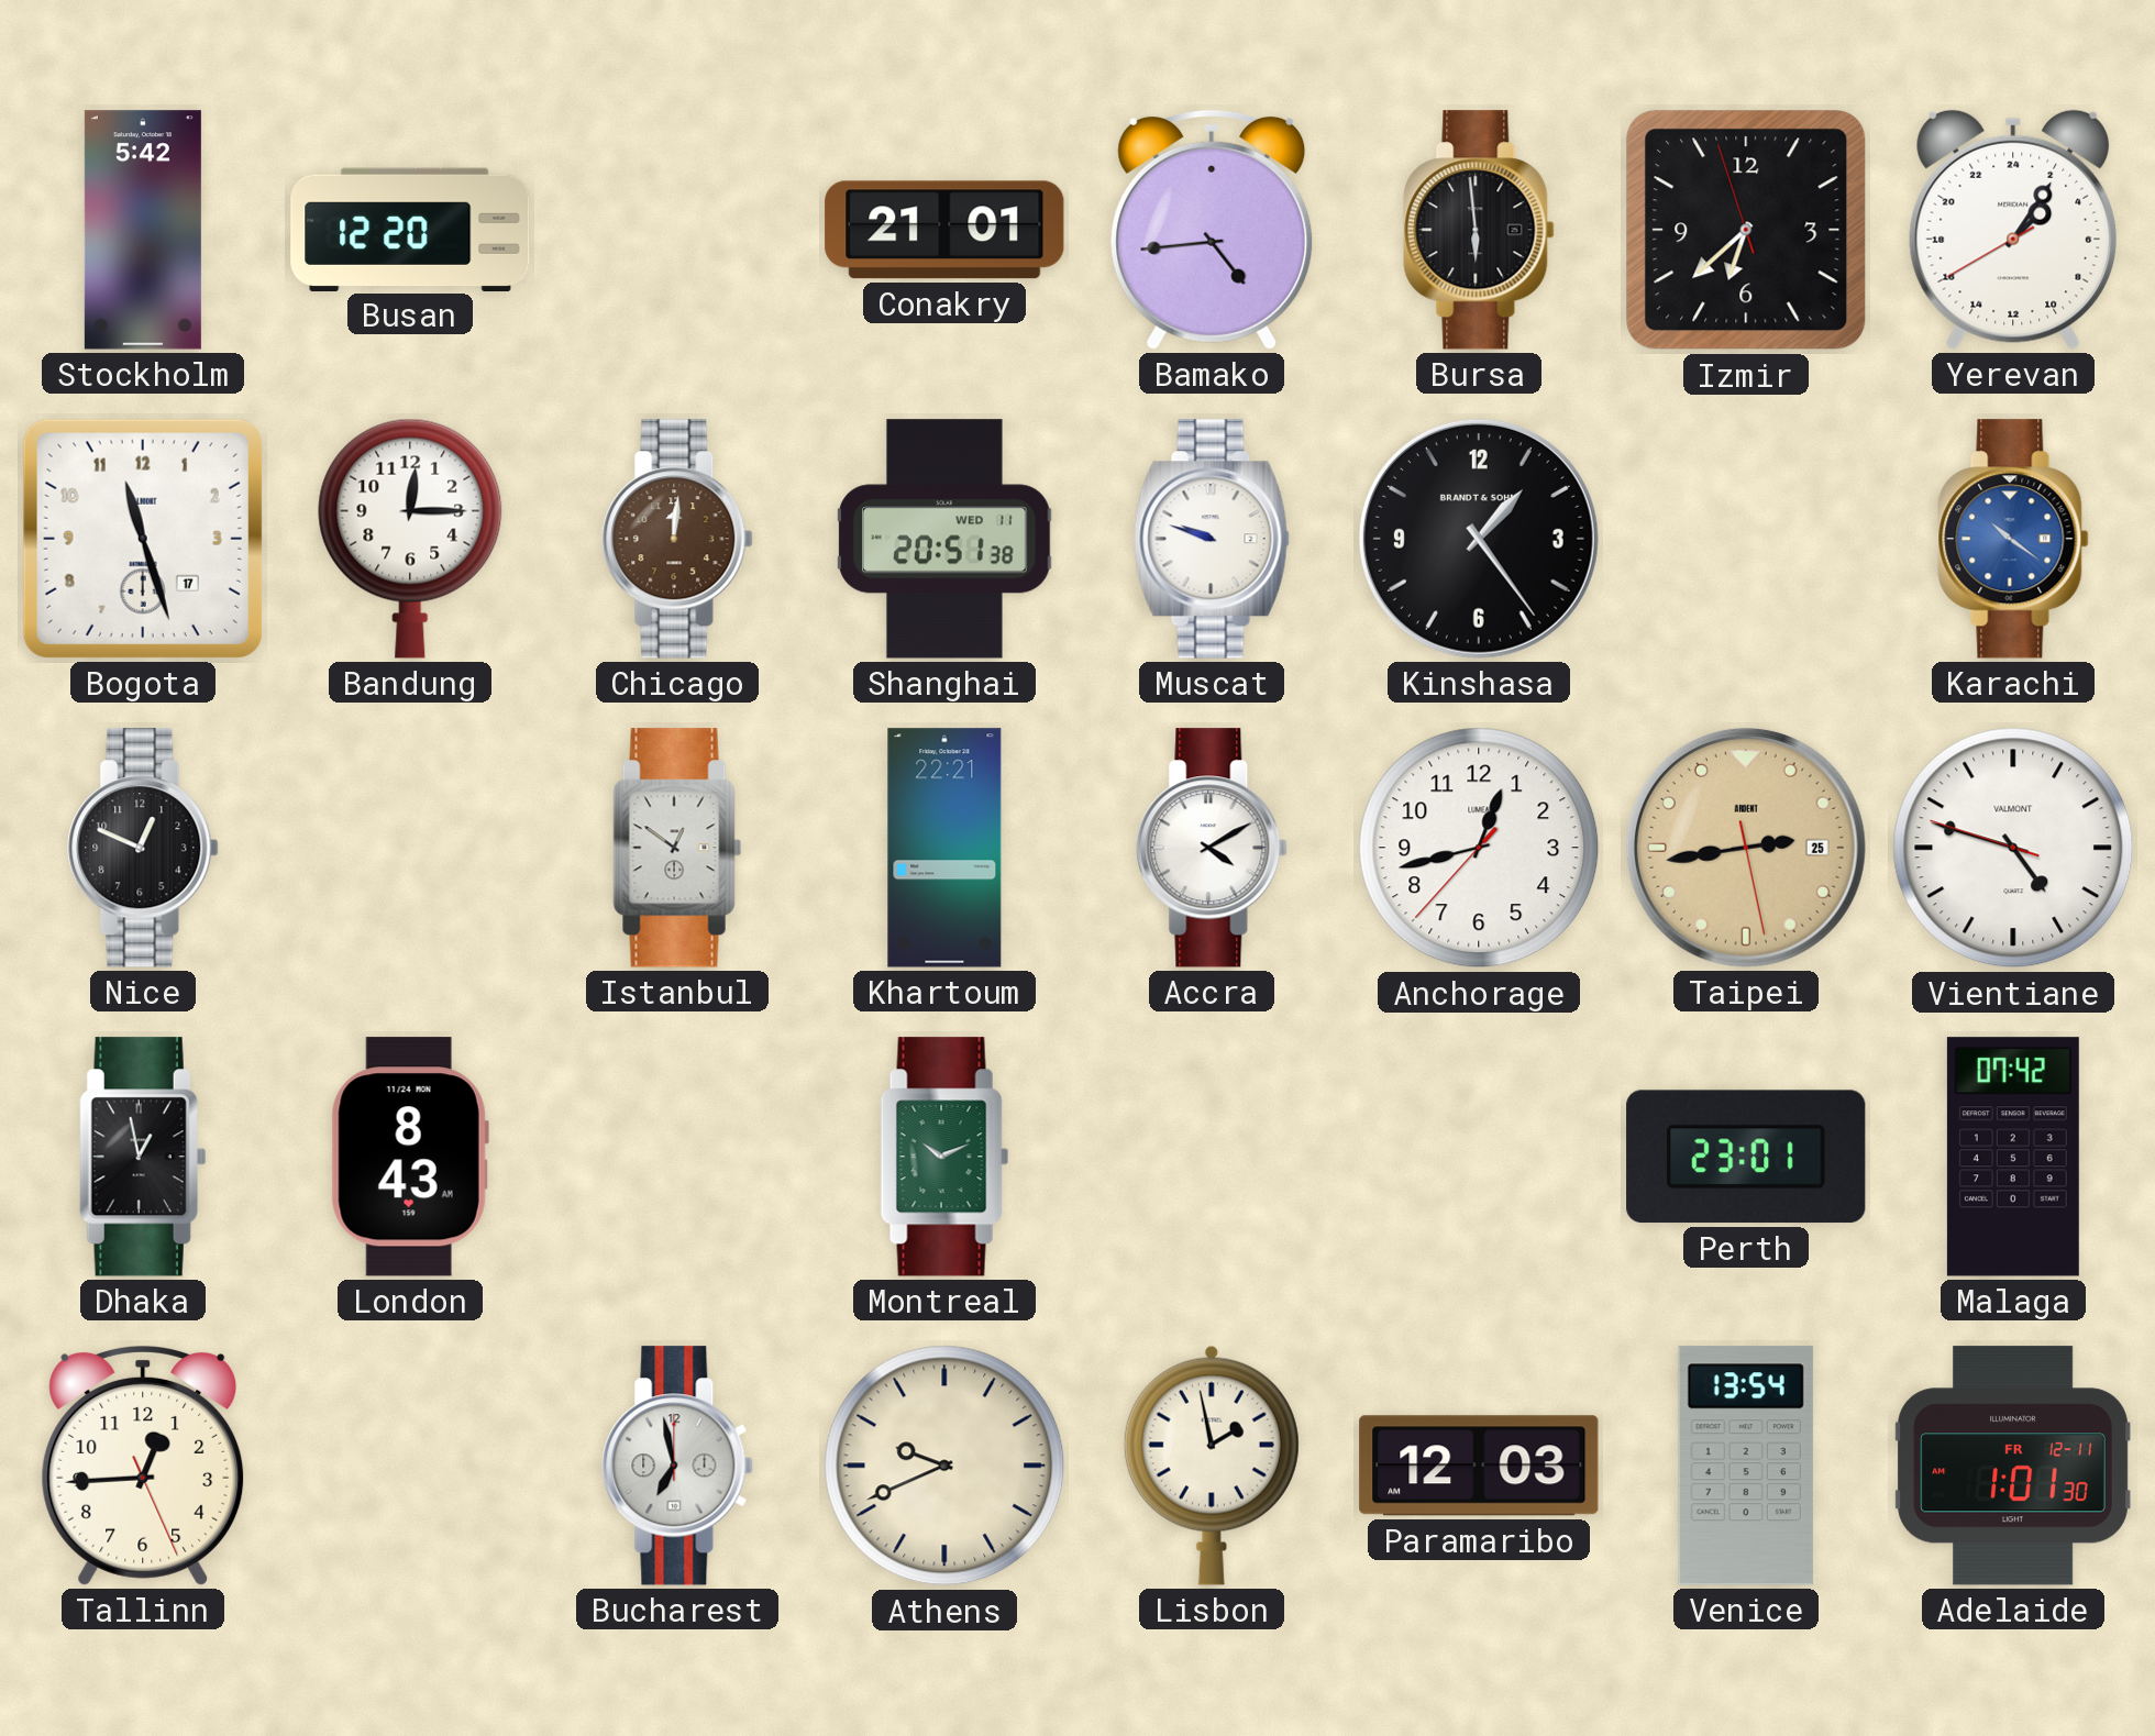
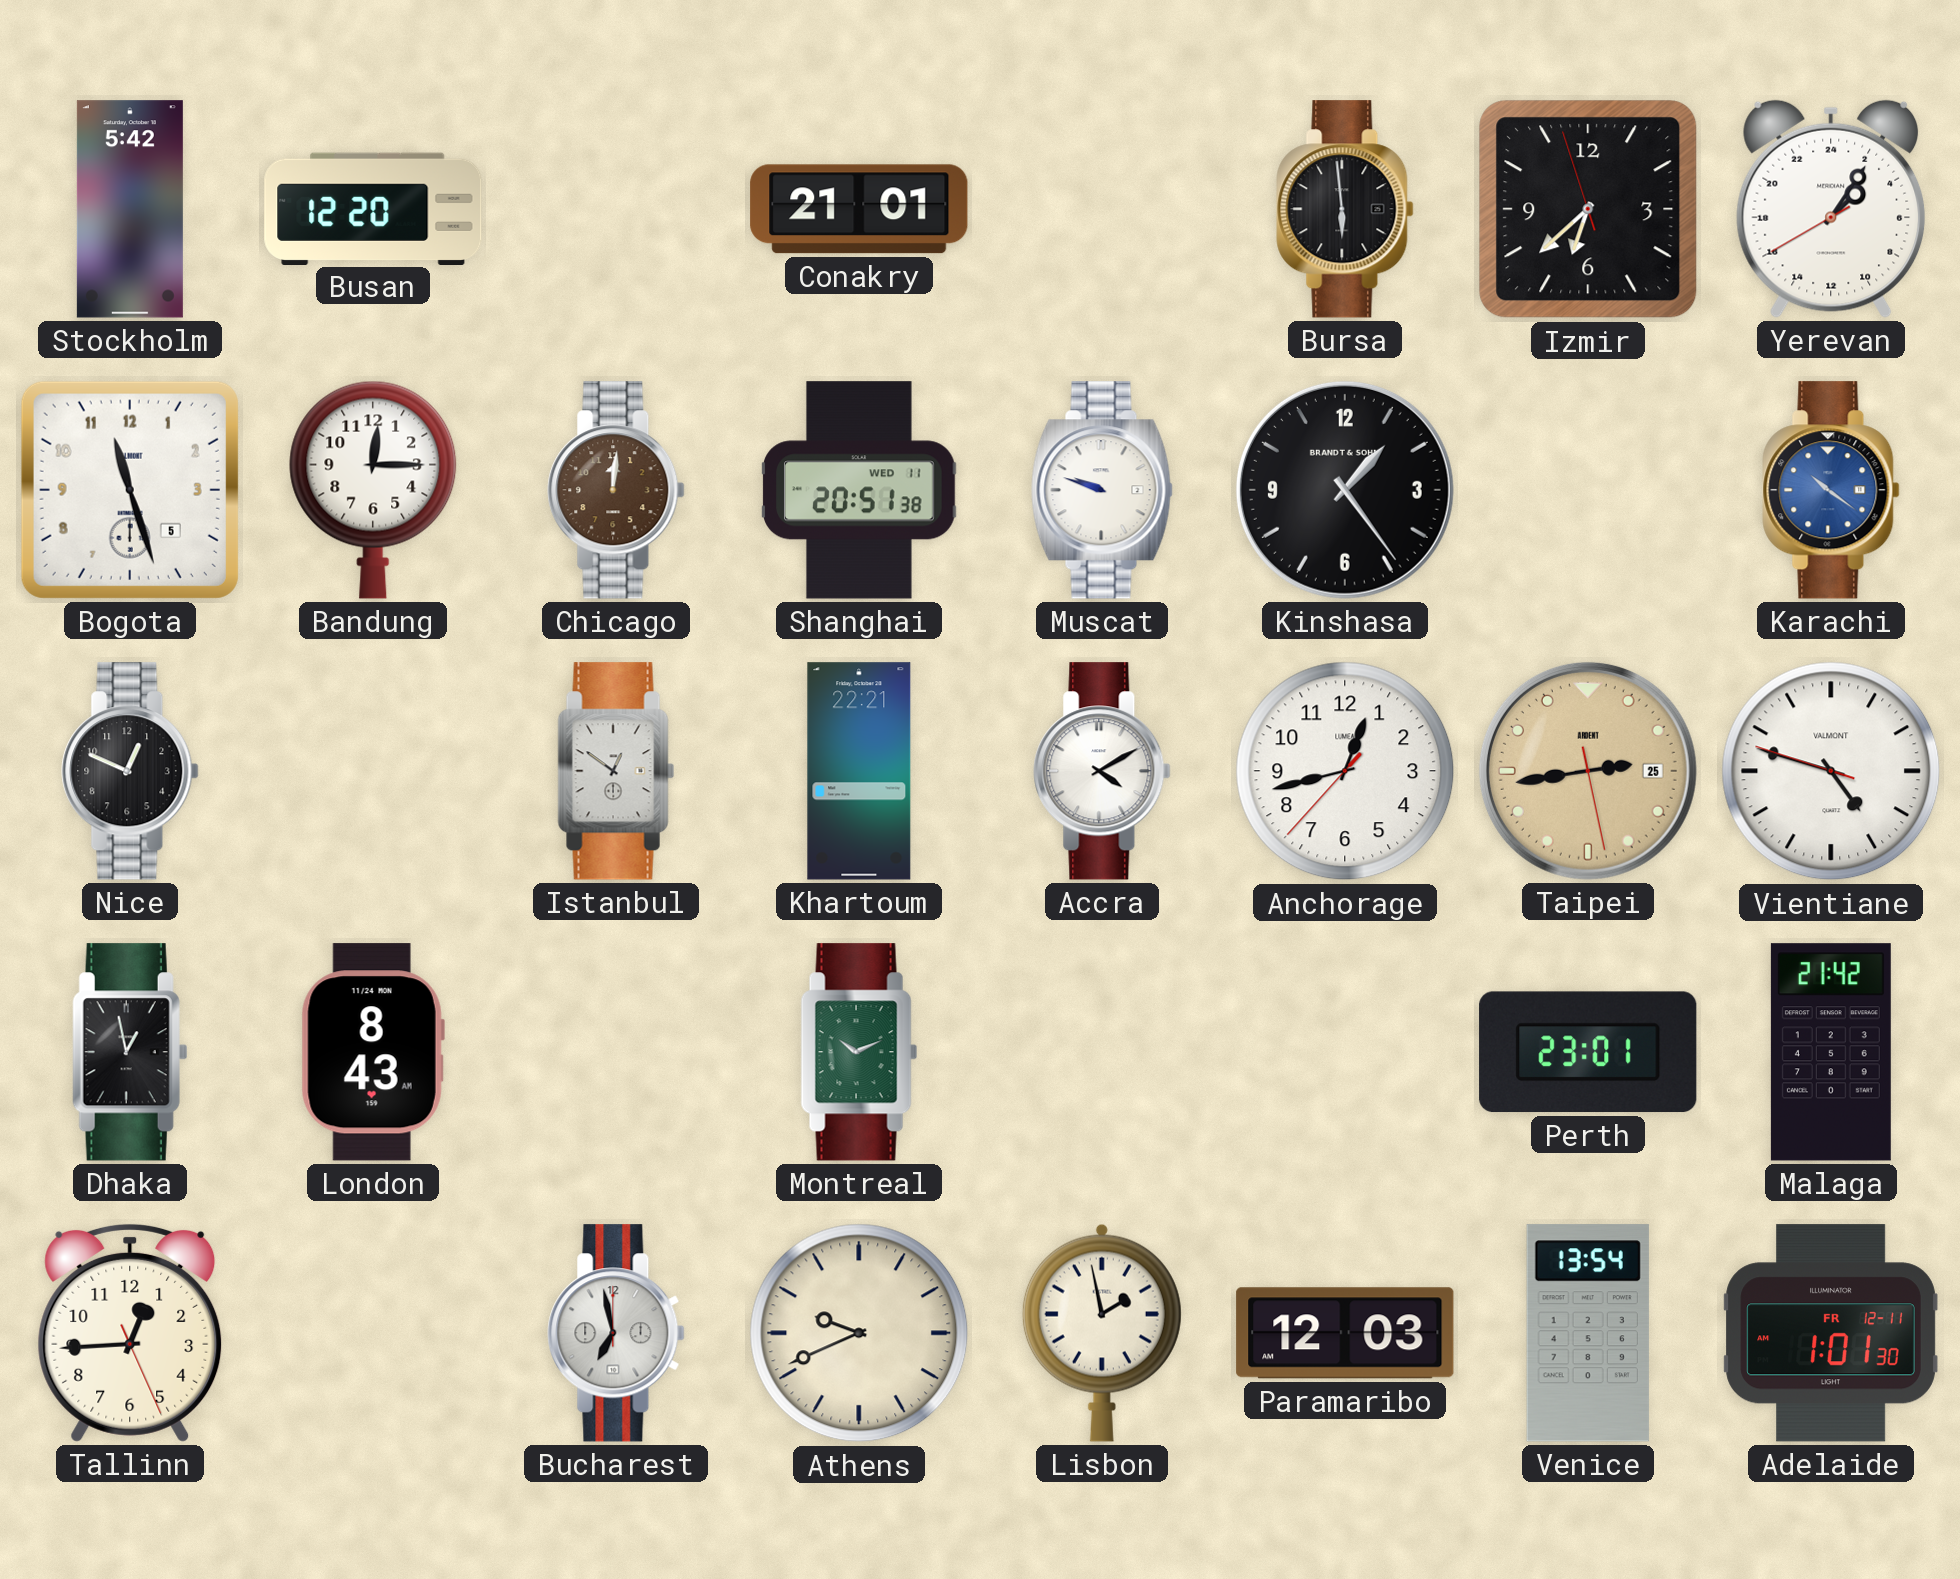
Bamako: 4:44 -> none (1212, 230)
Bogota date: 17 -> 5 (130, 490)
Malaga: 07:42 -> 21:42 (1831, 1052)
